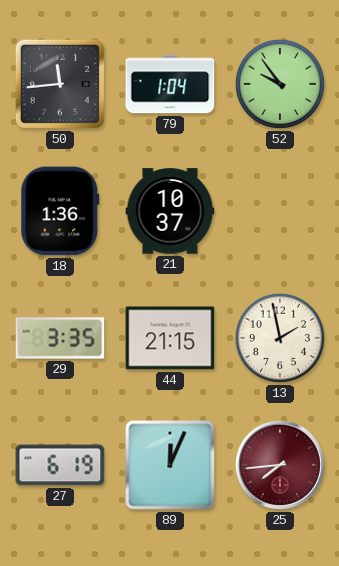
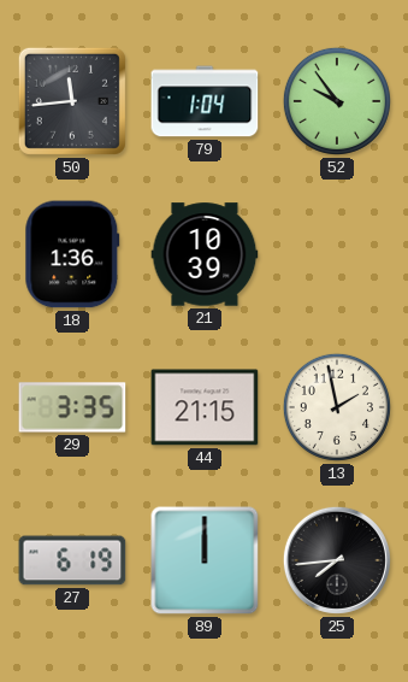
21: 10:37 -> 10:39 (205, 254)
89: 12:04 -> 12:00 (205, 560)
25 dial: burgundy -> black (337, 560)
